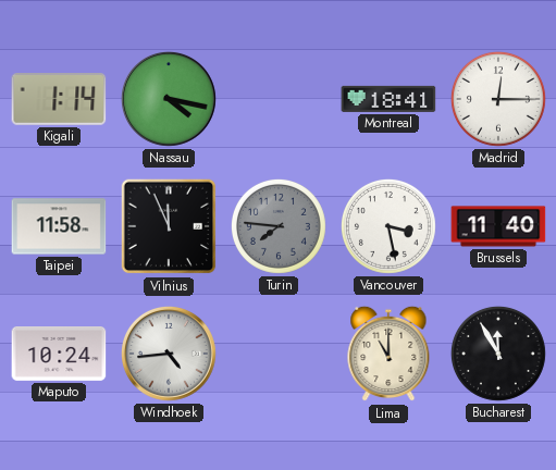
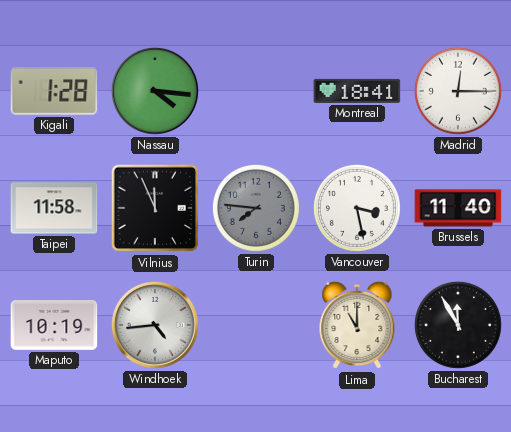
Kigali: 1:14 -> 1:28 (54, 92)
Nassau: 4:17 -> 4:16 (155, 91)
Maputo: 10:24 -> 10:19 (54, 326)
